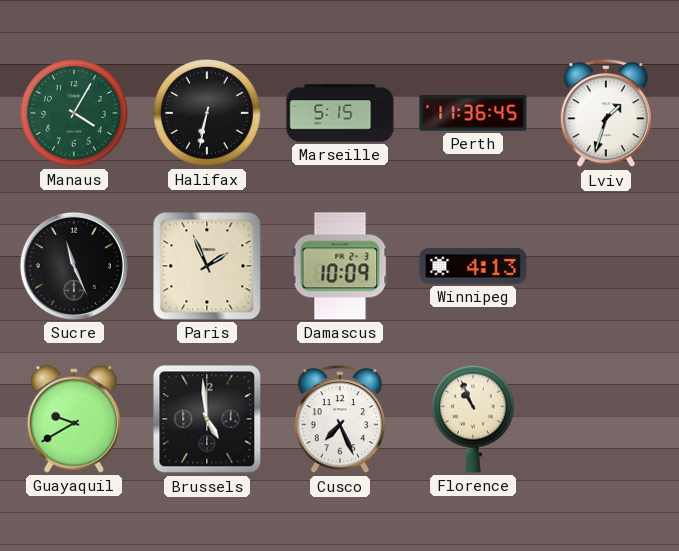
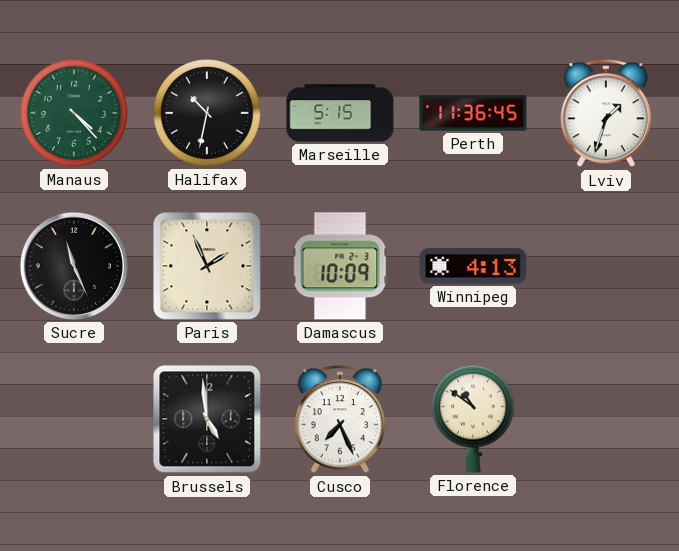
Manaus: 4:05 -> 4:23 (74, 113)
Halifax: 6:32 -> 10:32 (207, 113)
Guayaquil: 9:40 -> none (74, 419)
Florence: 10:56 -> 10:51 (474, 419)
